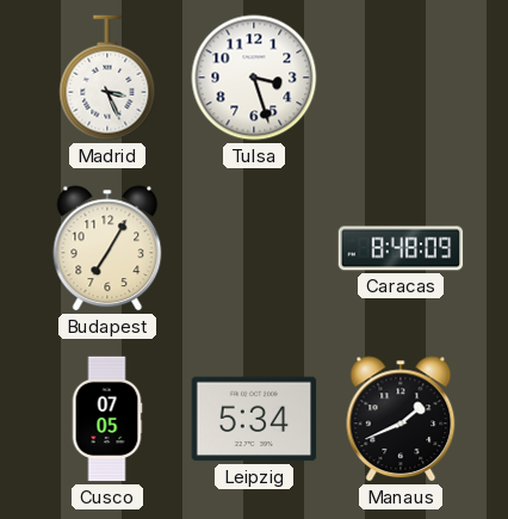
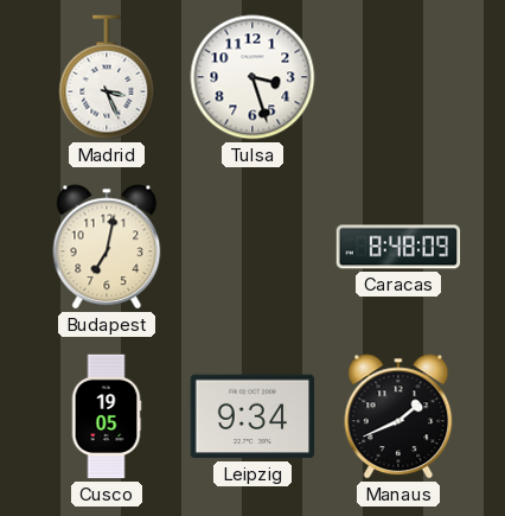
Budapest: 7:05 -> 7:02 (107, 247)
Cusco: 07:05 -> 19:05 (107, 416)
Leipzig: 5:34 -> 9:34 (252, 416)
